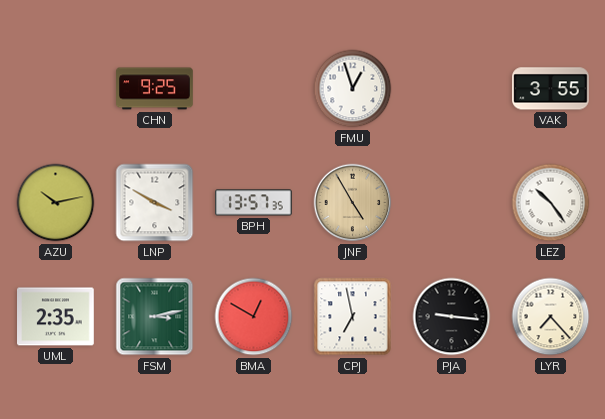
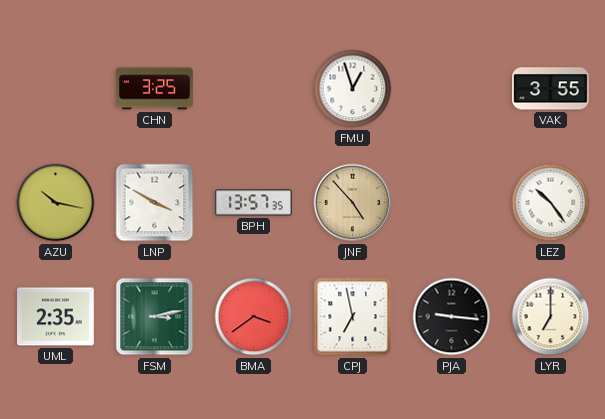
CHN: 9:25 -> 3:25 (155, 89)
AZU: 10:13 -> 10:17 (56, 203)
JNF: 4:55 -> 4:53 (353, 203)
BMA: 12:50 -> 3:39 (254, 317)
LYR: 7:23 -> 7:00 (551, 317)
